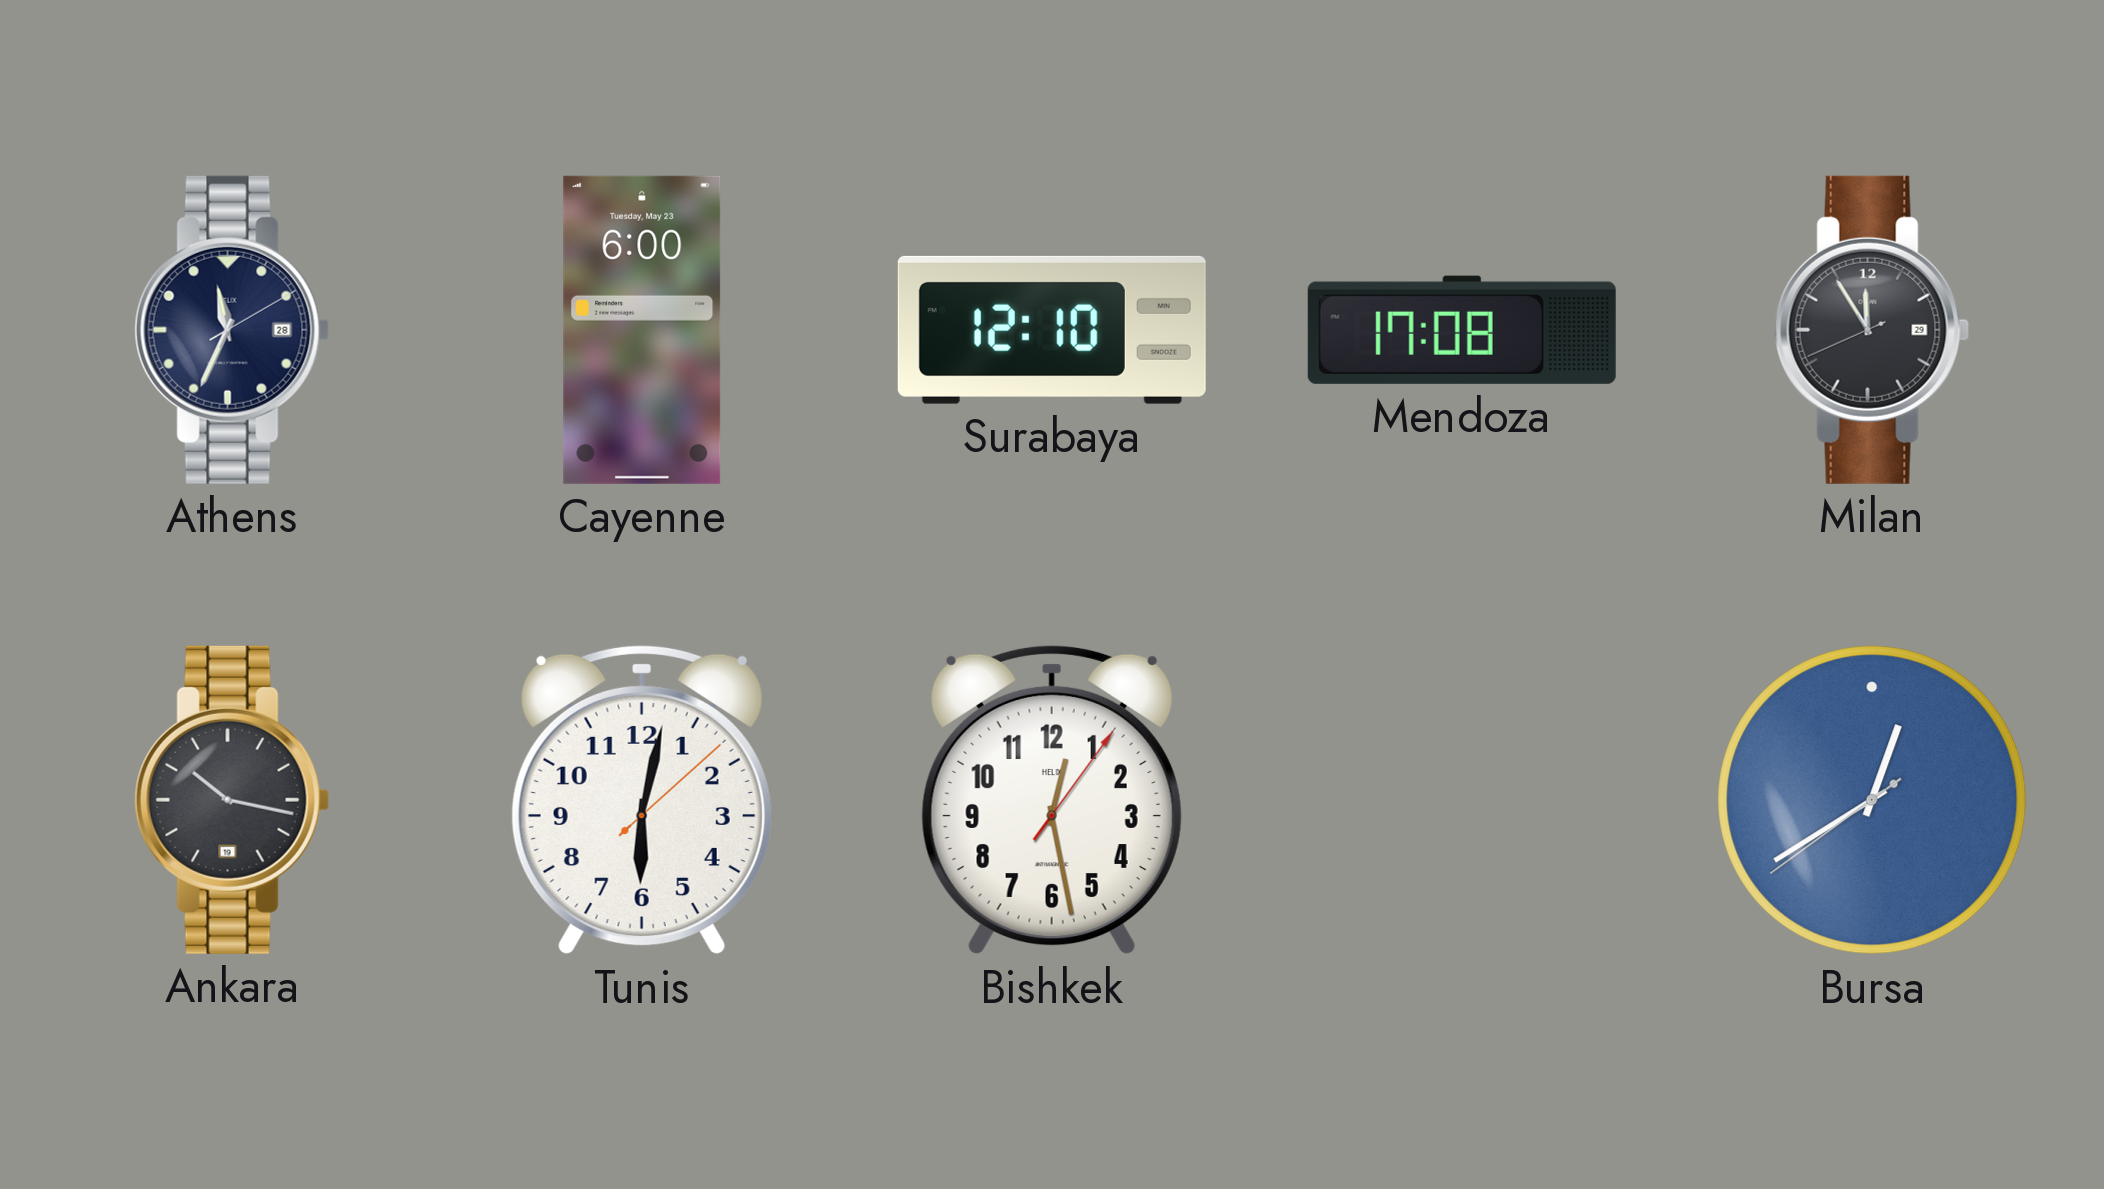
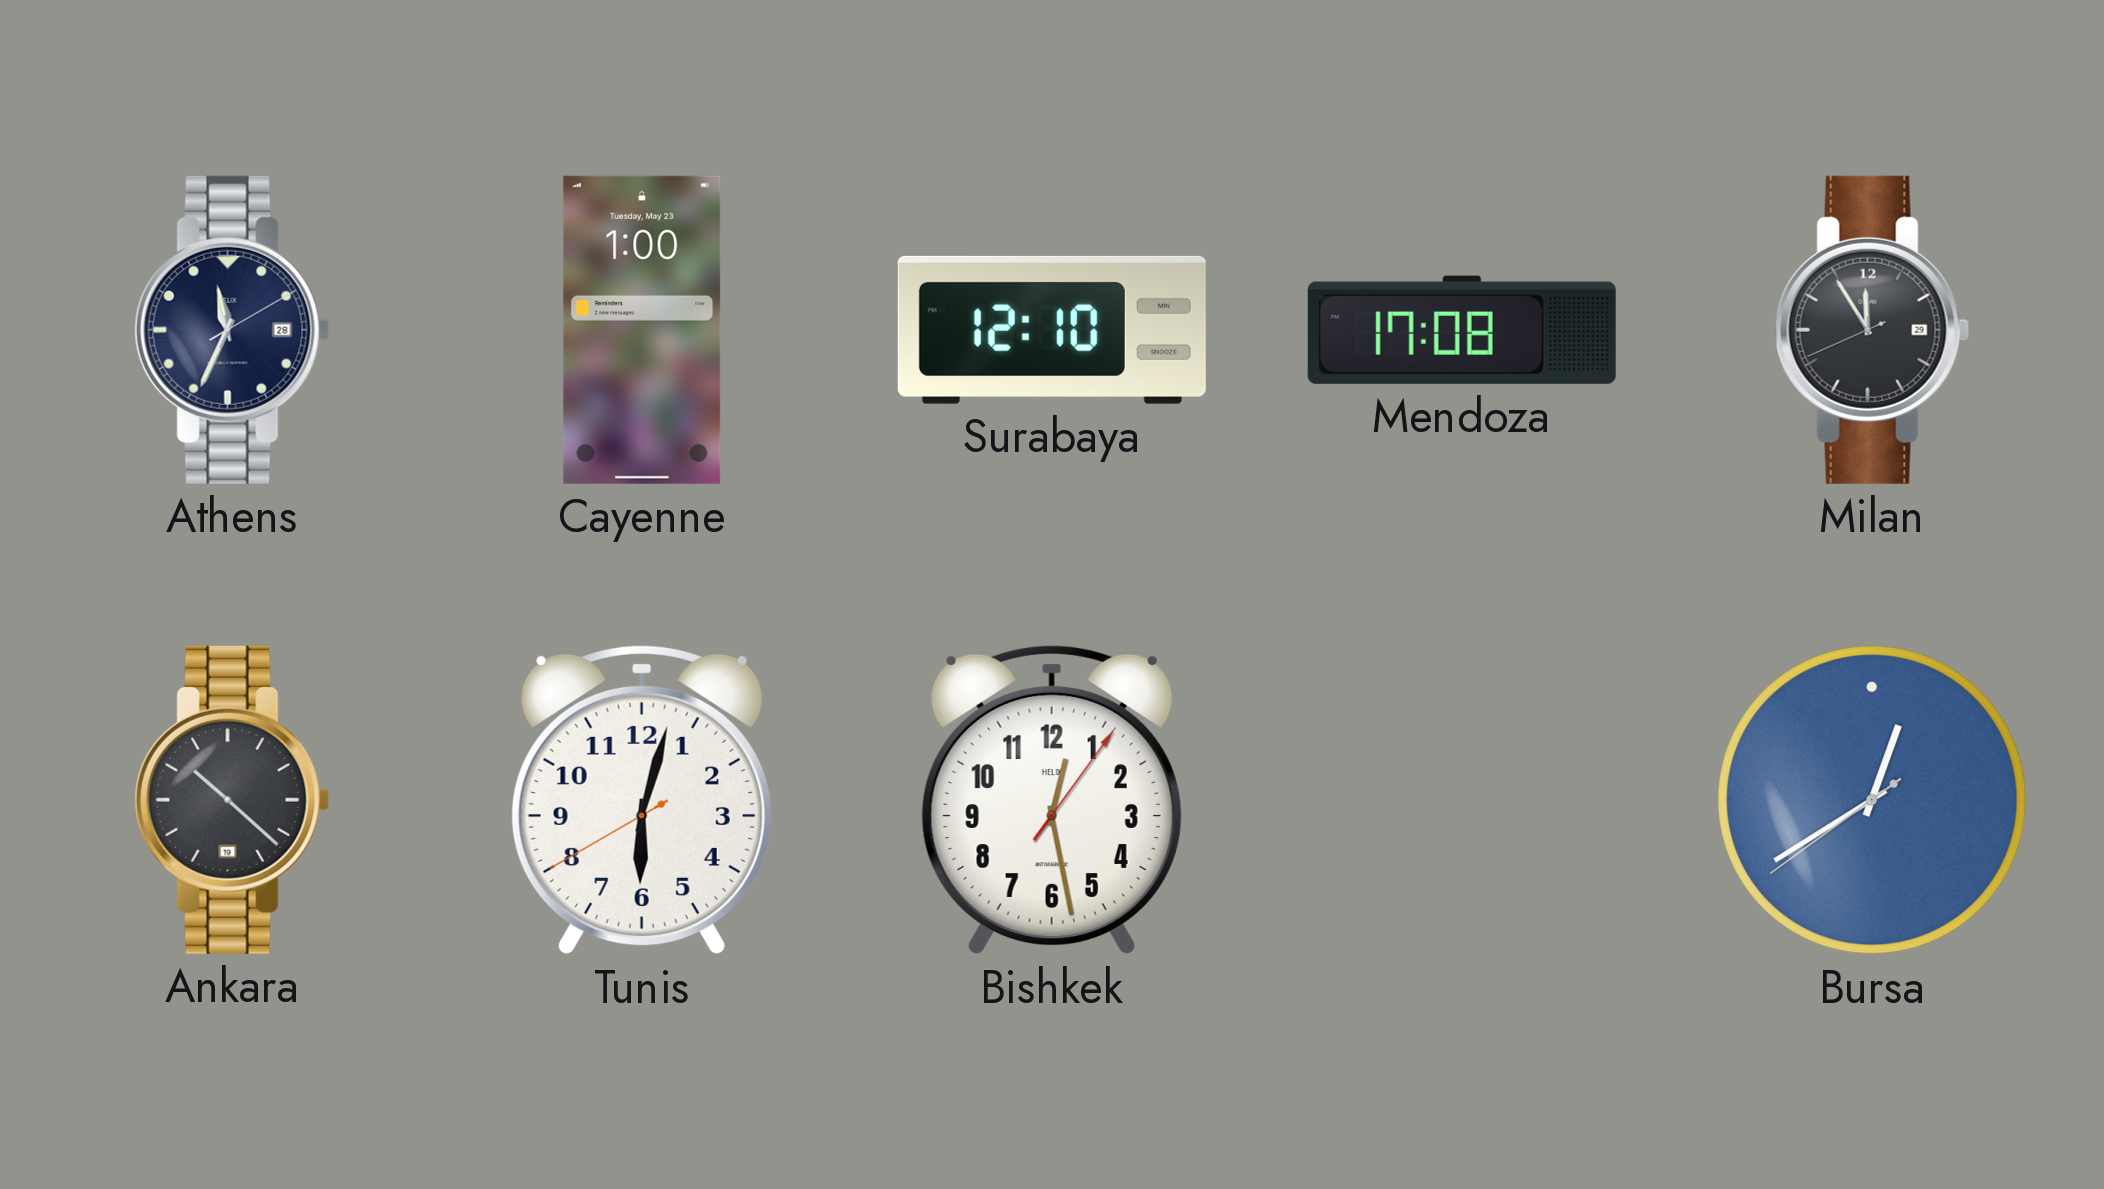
Cayenne: 6:00 -> 1:00 (642, 330)
Ankara: 10:17 -> 10:22 (232, 800)
Tunis: 6:02:08 -> 6:02:40 (642, 800)
